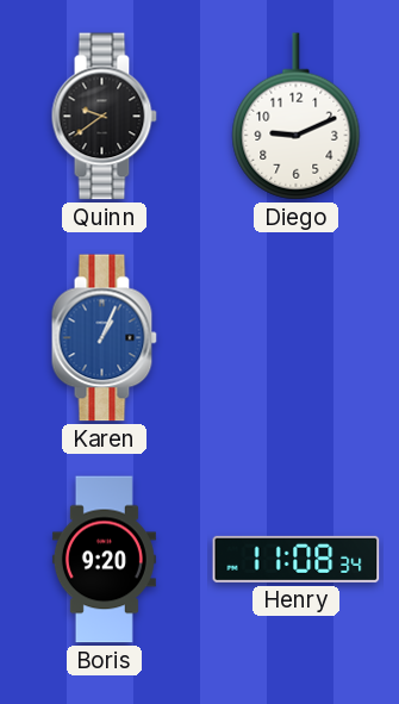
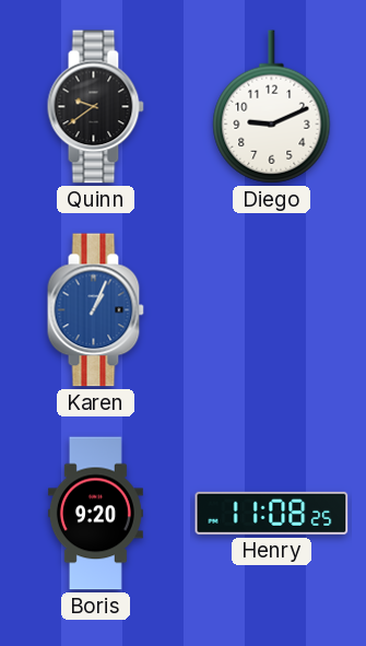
Henry: 11:08:34 -> 11:08:25 (272, 513)
